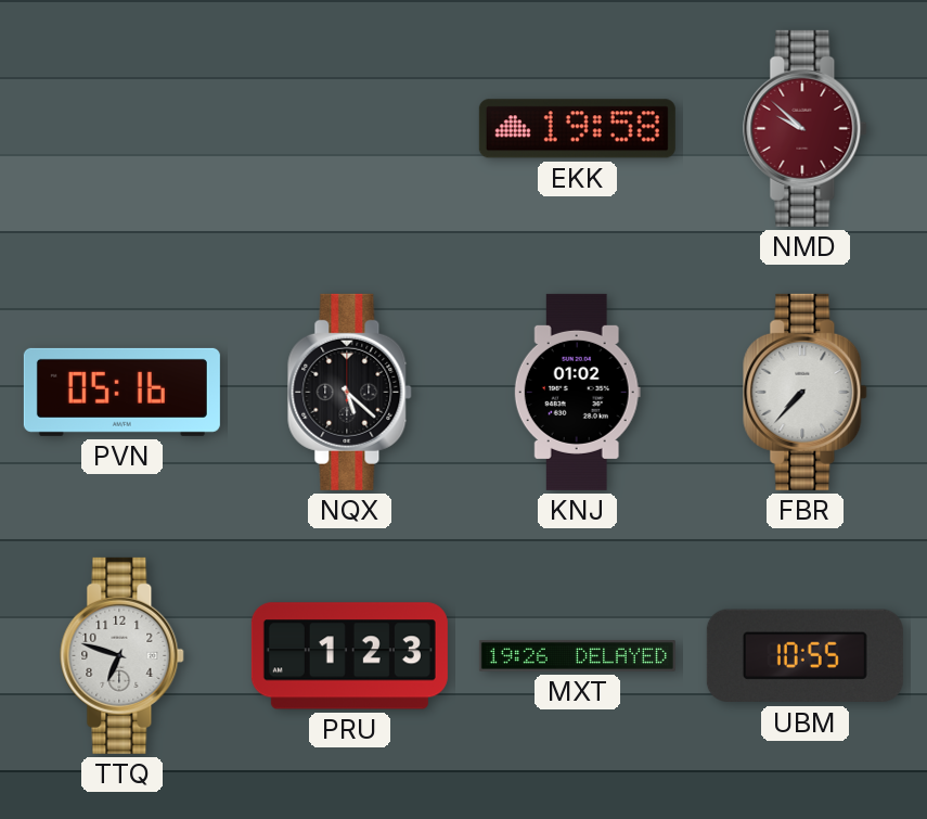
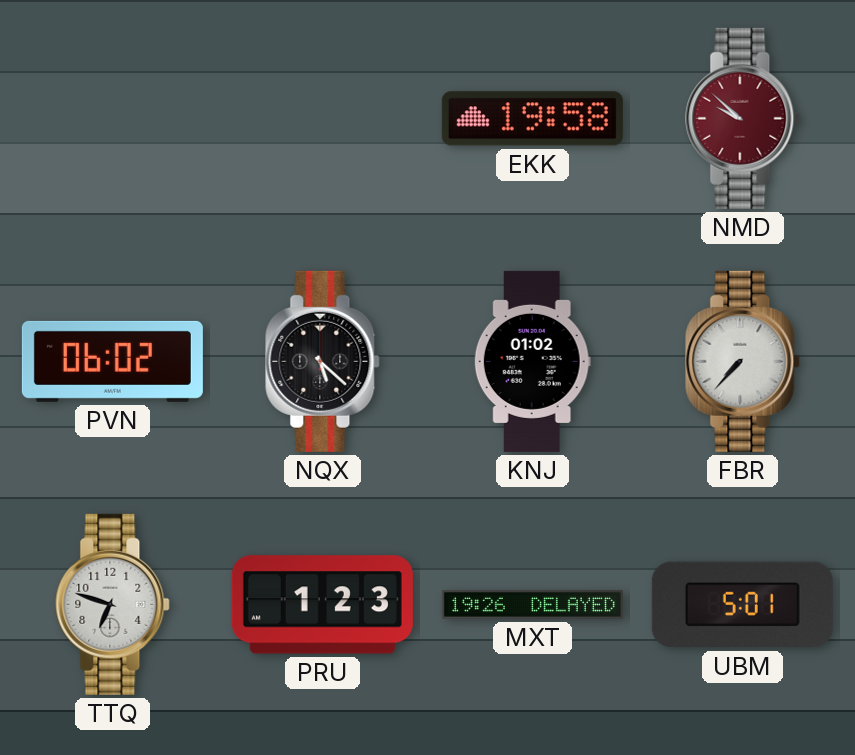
PVN: 05:16 -> 06:02 (112, 361)
UBM: 10:55 -> 5:01 (742, 605)
